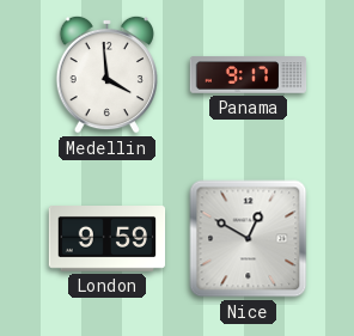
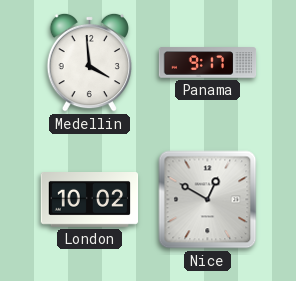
London: 9:59 -> 10:02 (90, 200)
